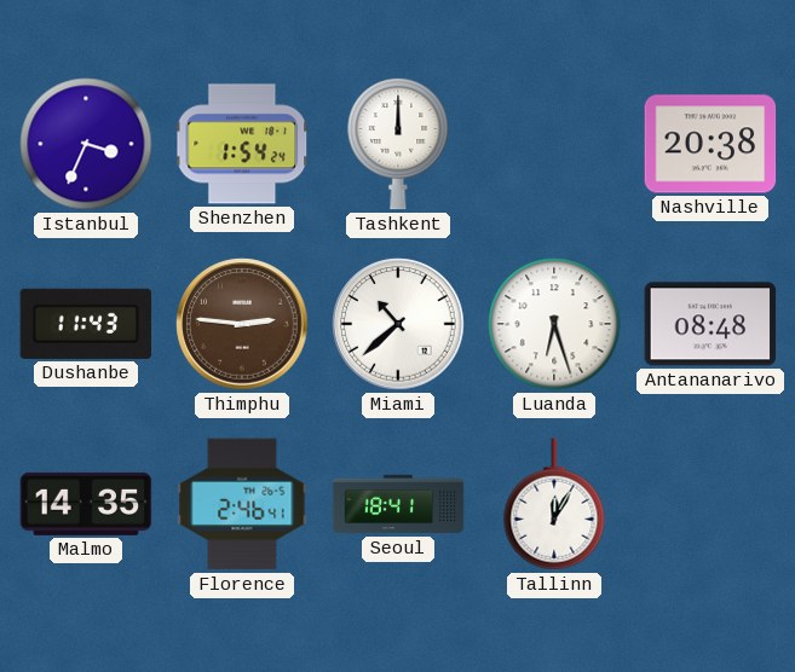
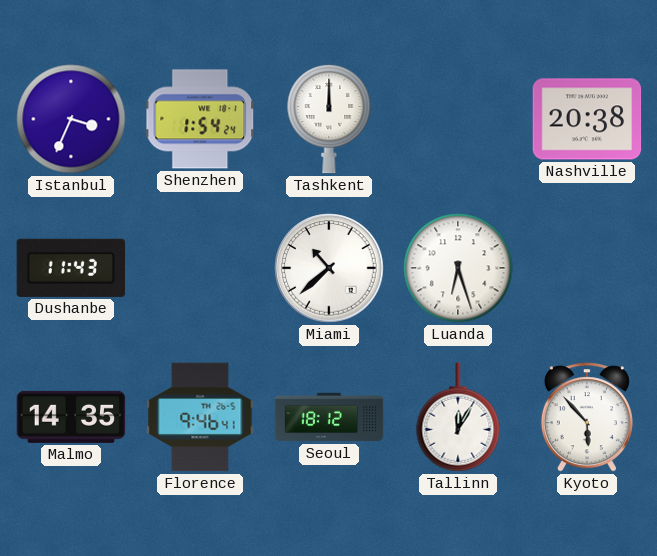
Thimphu: 2:46 -> none (242, 324)
Antananarivo: 08:48 -> none (710, 324)
Florence: 2:46 -> 9:46 (200, 417)
Seoul: 18:41 -> 18:12 (329, 417)
Kyoto: none -> 5:53 (587, 417)
